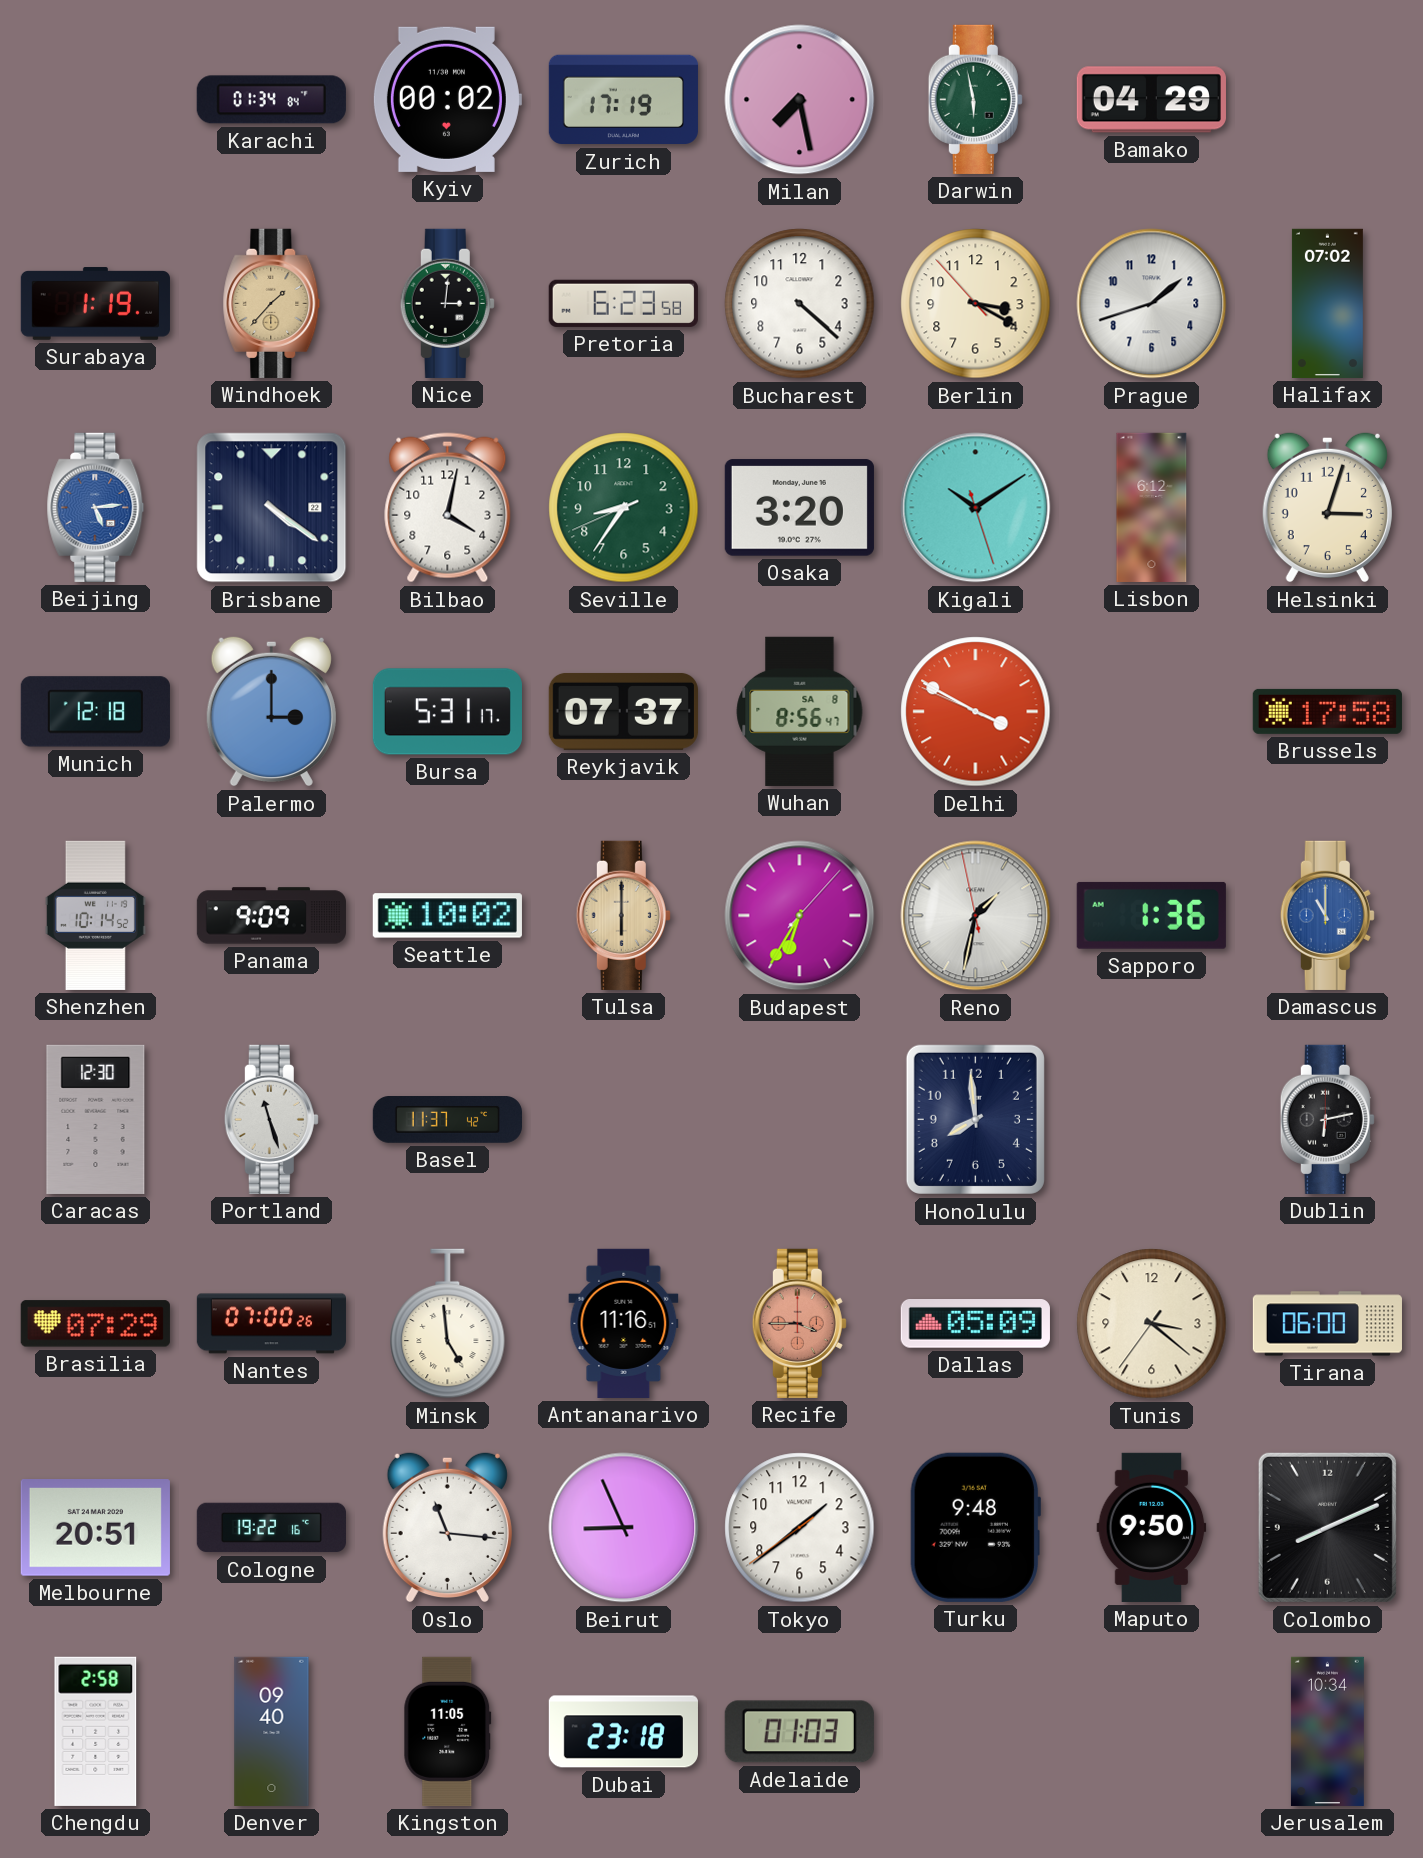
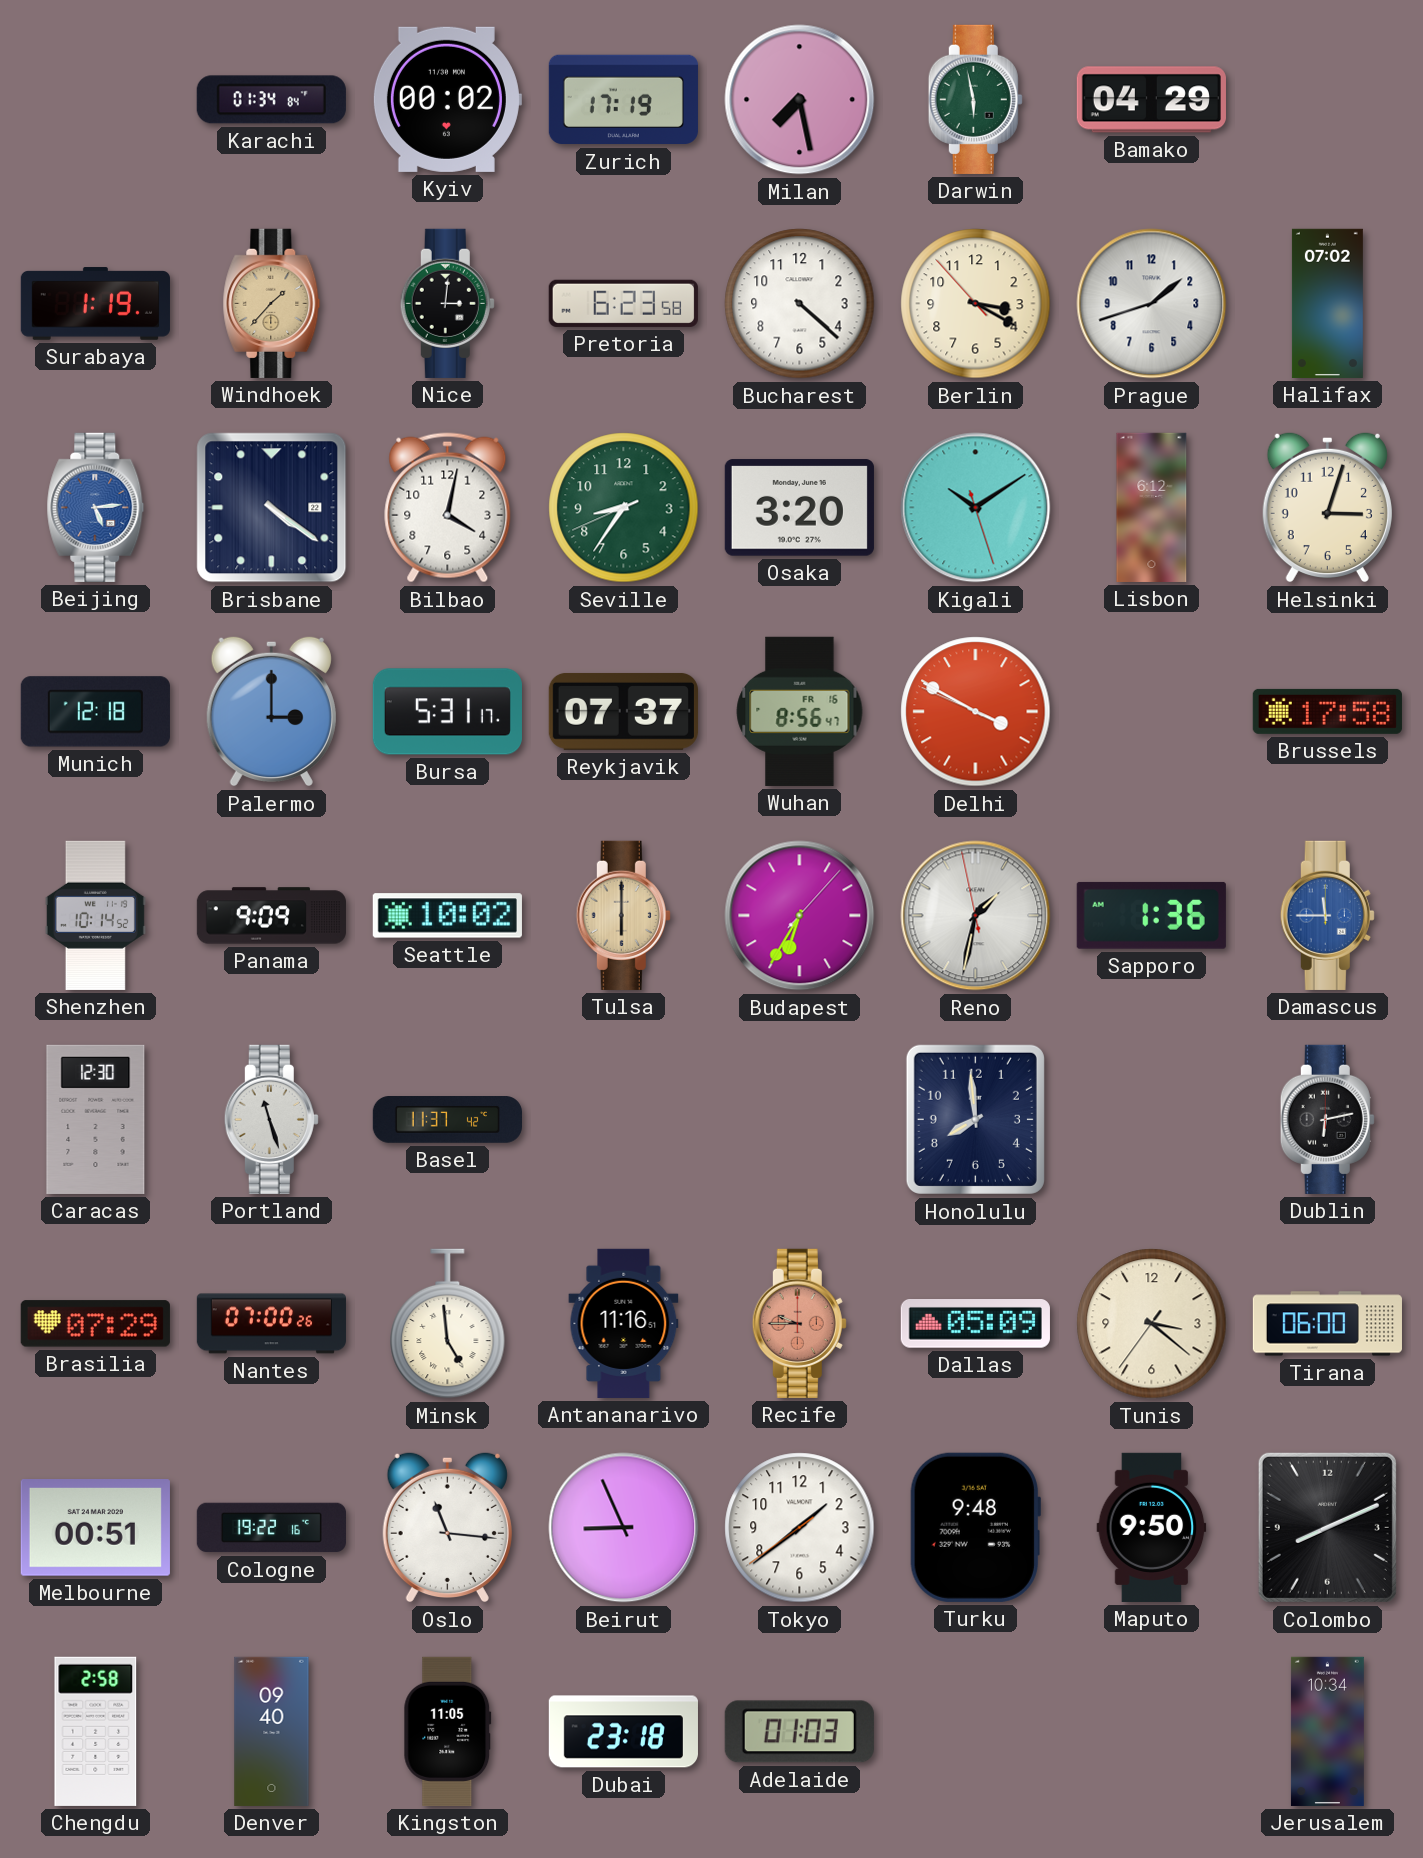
Wuhan date: SA 8 -> FR 16 (800, 711)
Damascus: 11:00 -> 11:45 (1327, 915)
Recife: 3:45 -> 9:45 (799, 1323)
Melbourne: 20:51 -> 00:51 (95, 1528)
